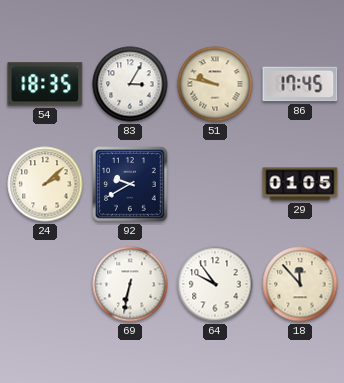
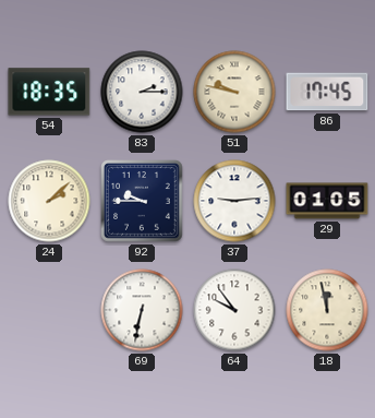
83: 3:05 -> 2:15 (142, 92)
92: 9:40 -> 9:45 (142, 201)
37: none -> 9:14 (234, 201)
18: 11:53 -> 11:58 (327, 310)
